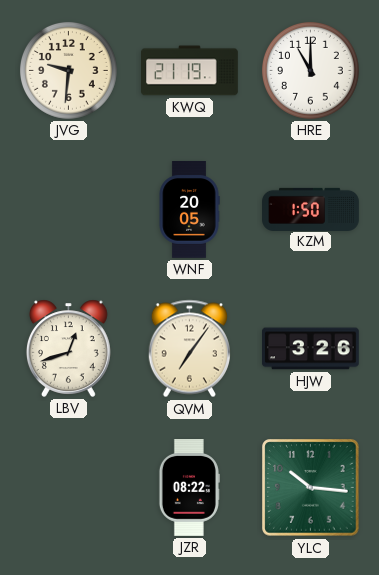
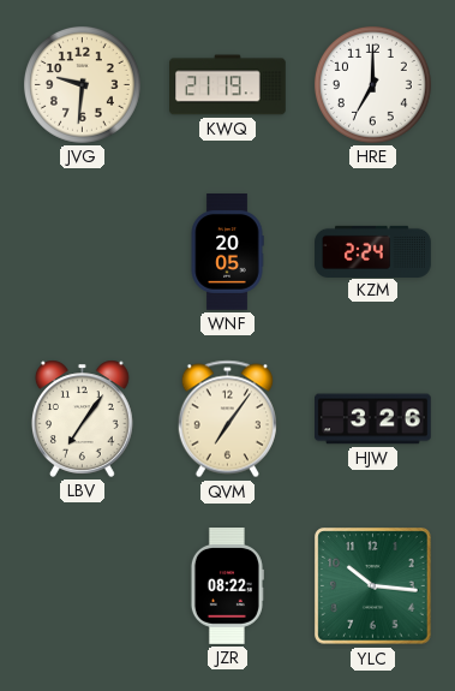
HRE: 11:00 -> 7:00 (372, 84)
KZM: 1:50 -> 2:24 (373, 251)
LBV: 12:42 -> 7:06 (82, 418)
